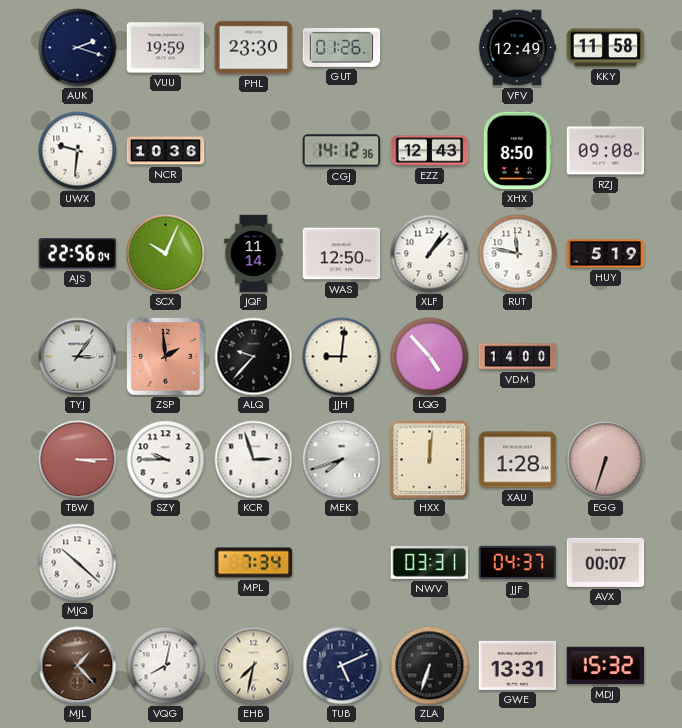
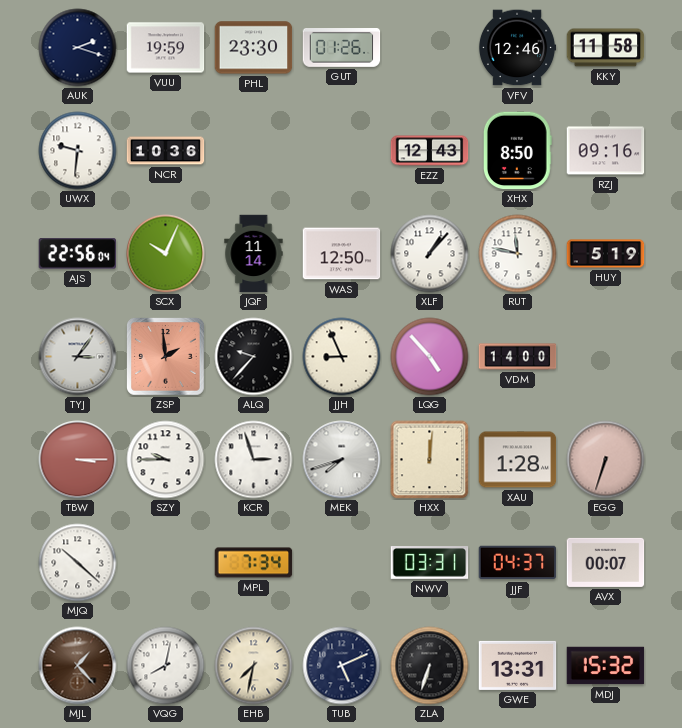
VFV: 12:49 -> 12:46 (517, 48)
CGJ: 14:12 -> none (342, 151)
RZJ: 09:08 -> 09:16 (606, 151)
JJH: 9:01 -> 8:56 (342, 357)
